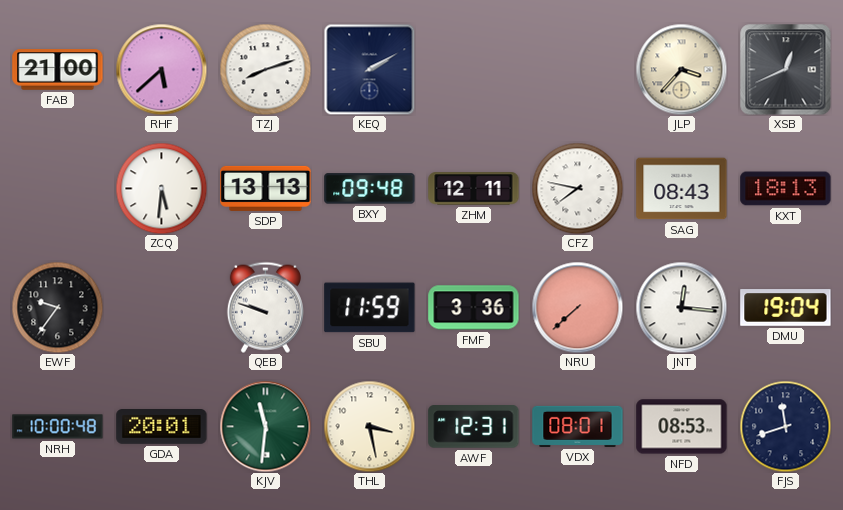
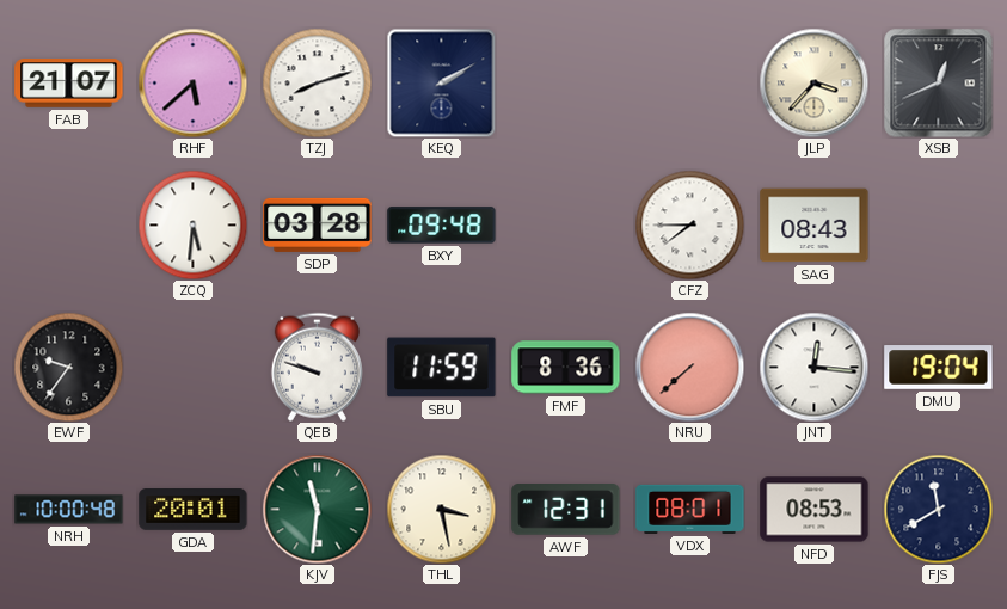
FAB: 21:00 -> 21:07 (69, 84)
SDP: 13:13 -> 03:28 (318, 224)
ZHM: 12:11 -> none (474, 189)
CFZ: 7:47 -> 7:45 (689, 224)
KXT: 18:13 -> none (786, 189)
FMF: 3:36 -> 8:36 (566, 368)
FJS: 11:42 -> 11:40 (938, 509)
